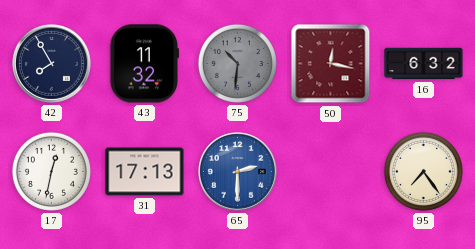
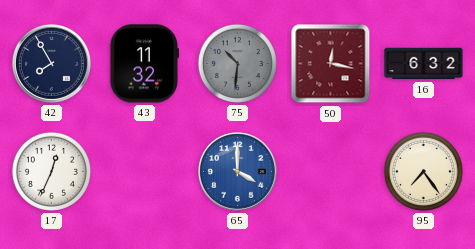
17: 12:32 -> 12:34 (51, 171)
31: 17:13 -> none (145, 172)
65: 2:30 -> 4:00 (238, 172)
